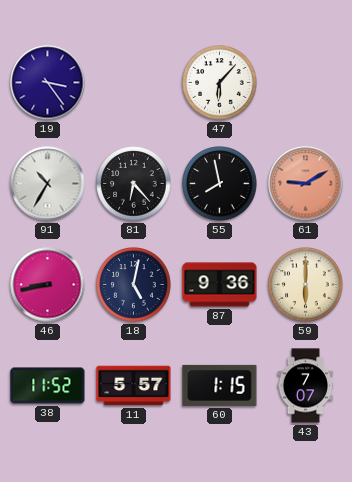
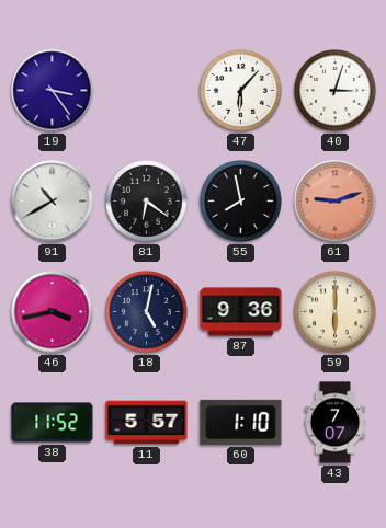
40: none -> 3:03 (336, 91)
91: 10:35 -> 10:40 (53, 202)
81: 6:23 -> 6:21 (147, 202)
61: 9:10 -> 9:12 (336, 202)
46: 8:43 -> 3:43 (53, 312)
60: 1:15 -> 1:10 (241, 422)
